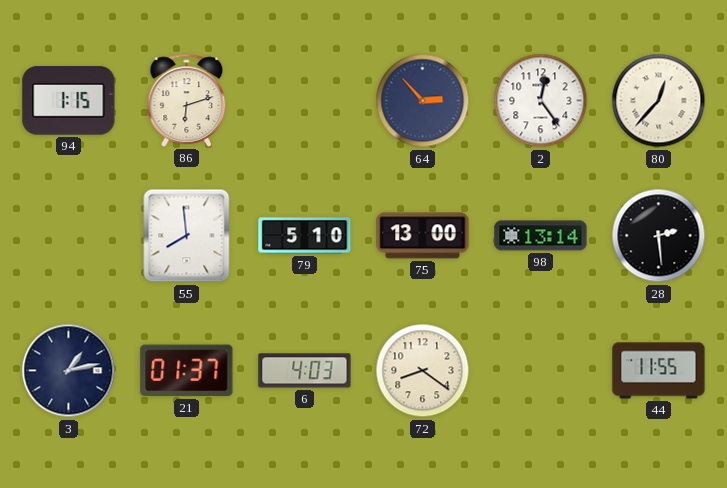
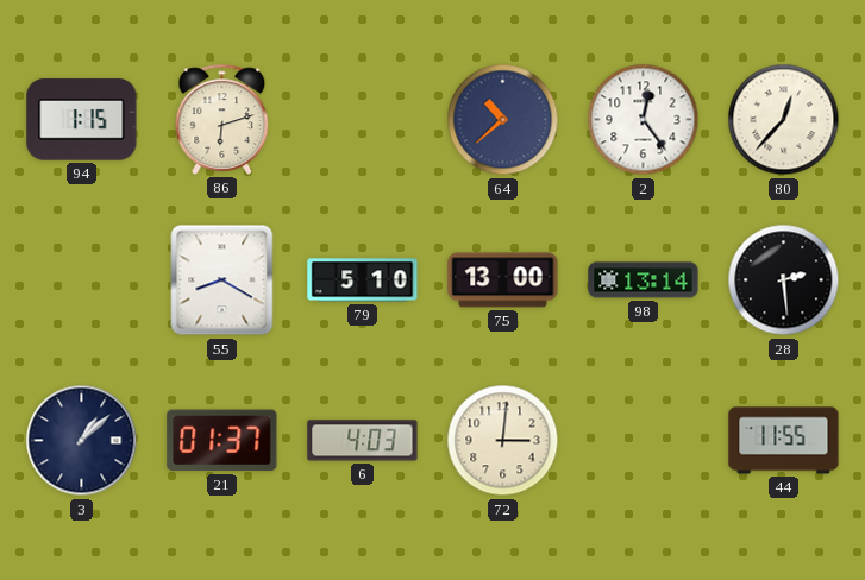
64: 2:53 -> 10:38 (503, 120)
55: 7:59 -> 8:20 (222, 280)
3: 1:13 -> 1:08 (82, 441)
72: 8:21 -> 3:01 (503, 441)
